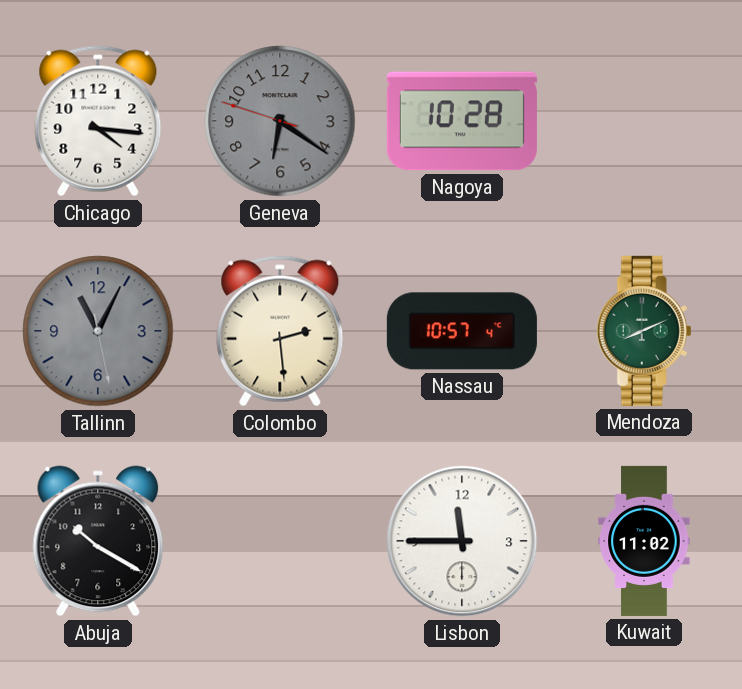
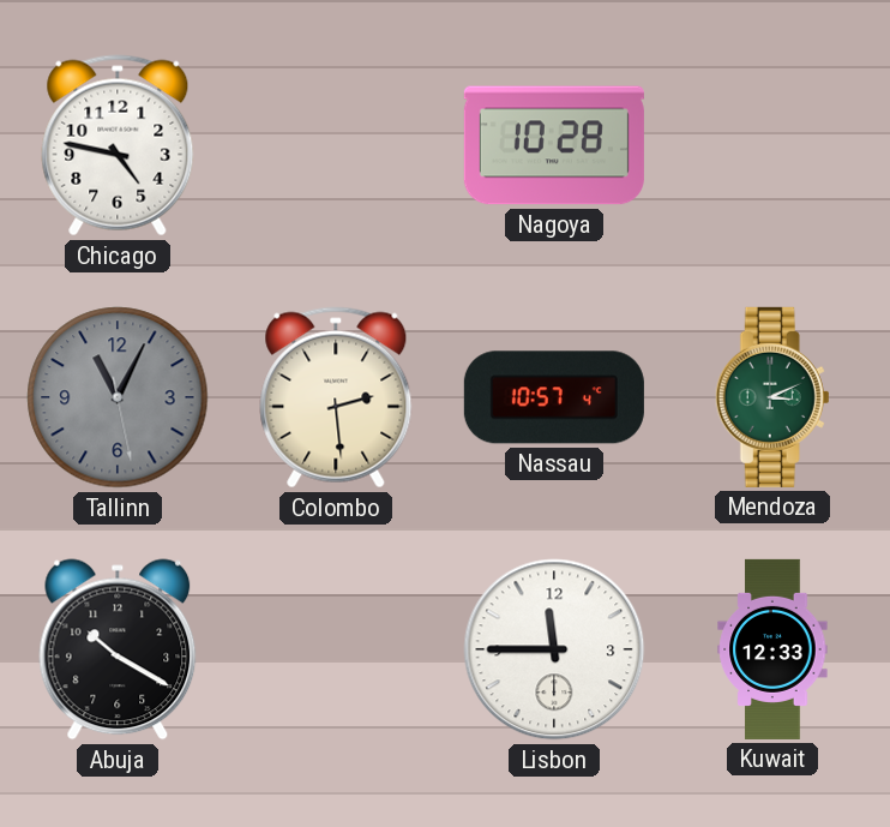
Chicago: 4:16 -> 4:47 (118, 145)
Geneva: 6:20 -> none (280, 121)
Mendoza: 8:11 -> 3:11 (772, 397)
Kuwait: 11:02 -> 12:33 (772, 649)
